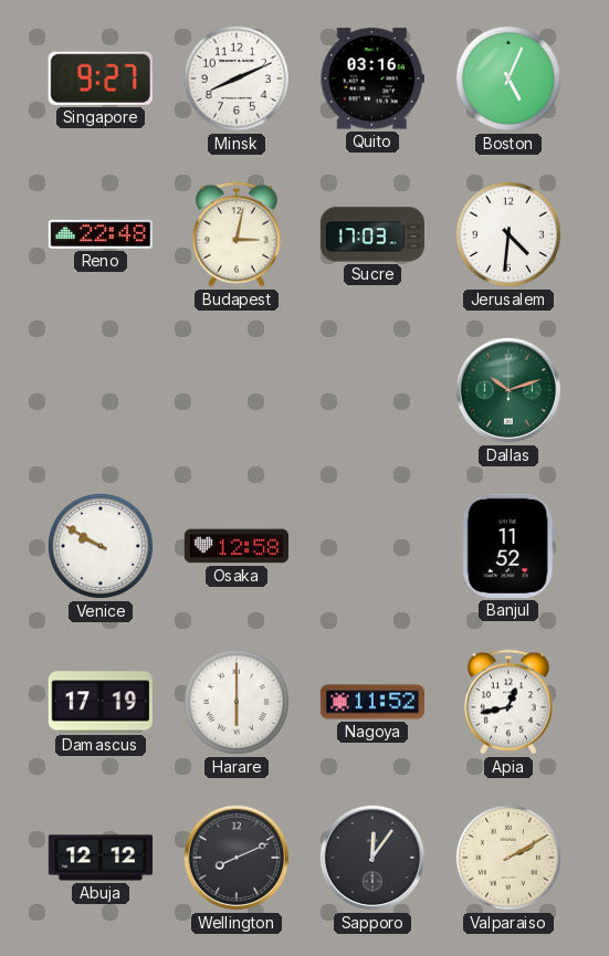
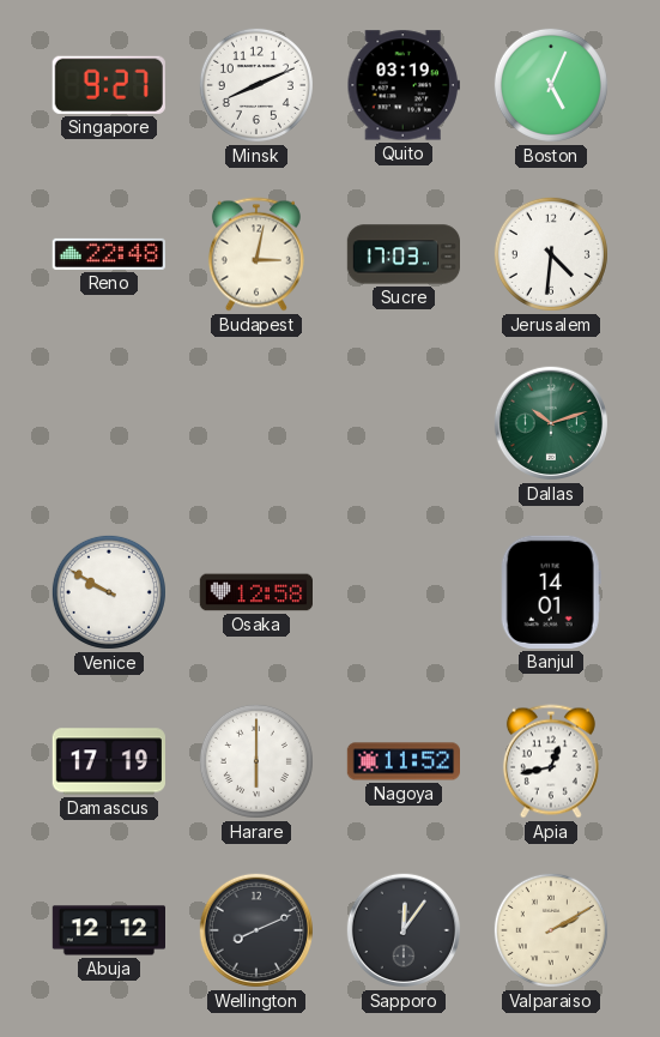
Quito: 03:16 -> 03:19 (404, 85)
Banjul: 11:52 -> 14:01 (551, 592)
